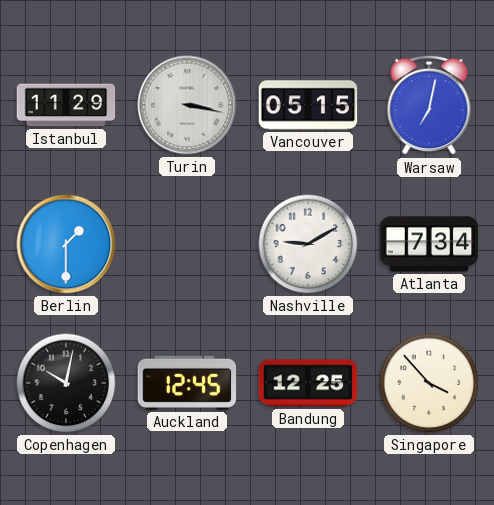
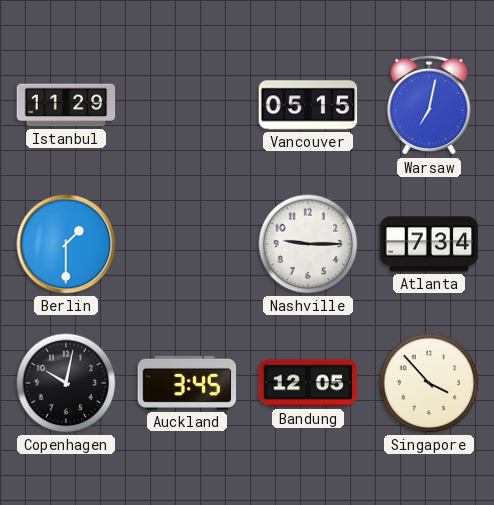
Turin: 3:17 -> none (187, 105)
Nashville: 9:10 -> 9:15 (308, 244)
Auckland: 12:45 -> 3:45 (187, 383)
Bandung: 12:25 -> 12:05 (308, 383)
